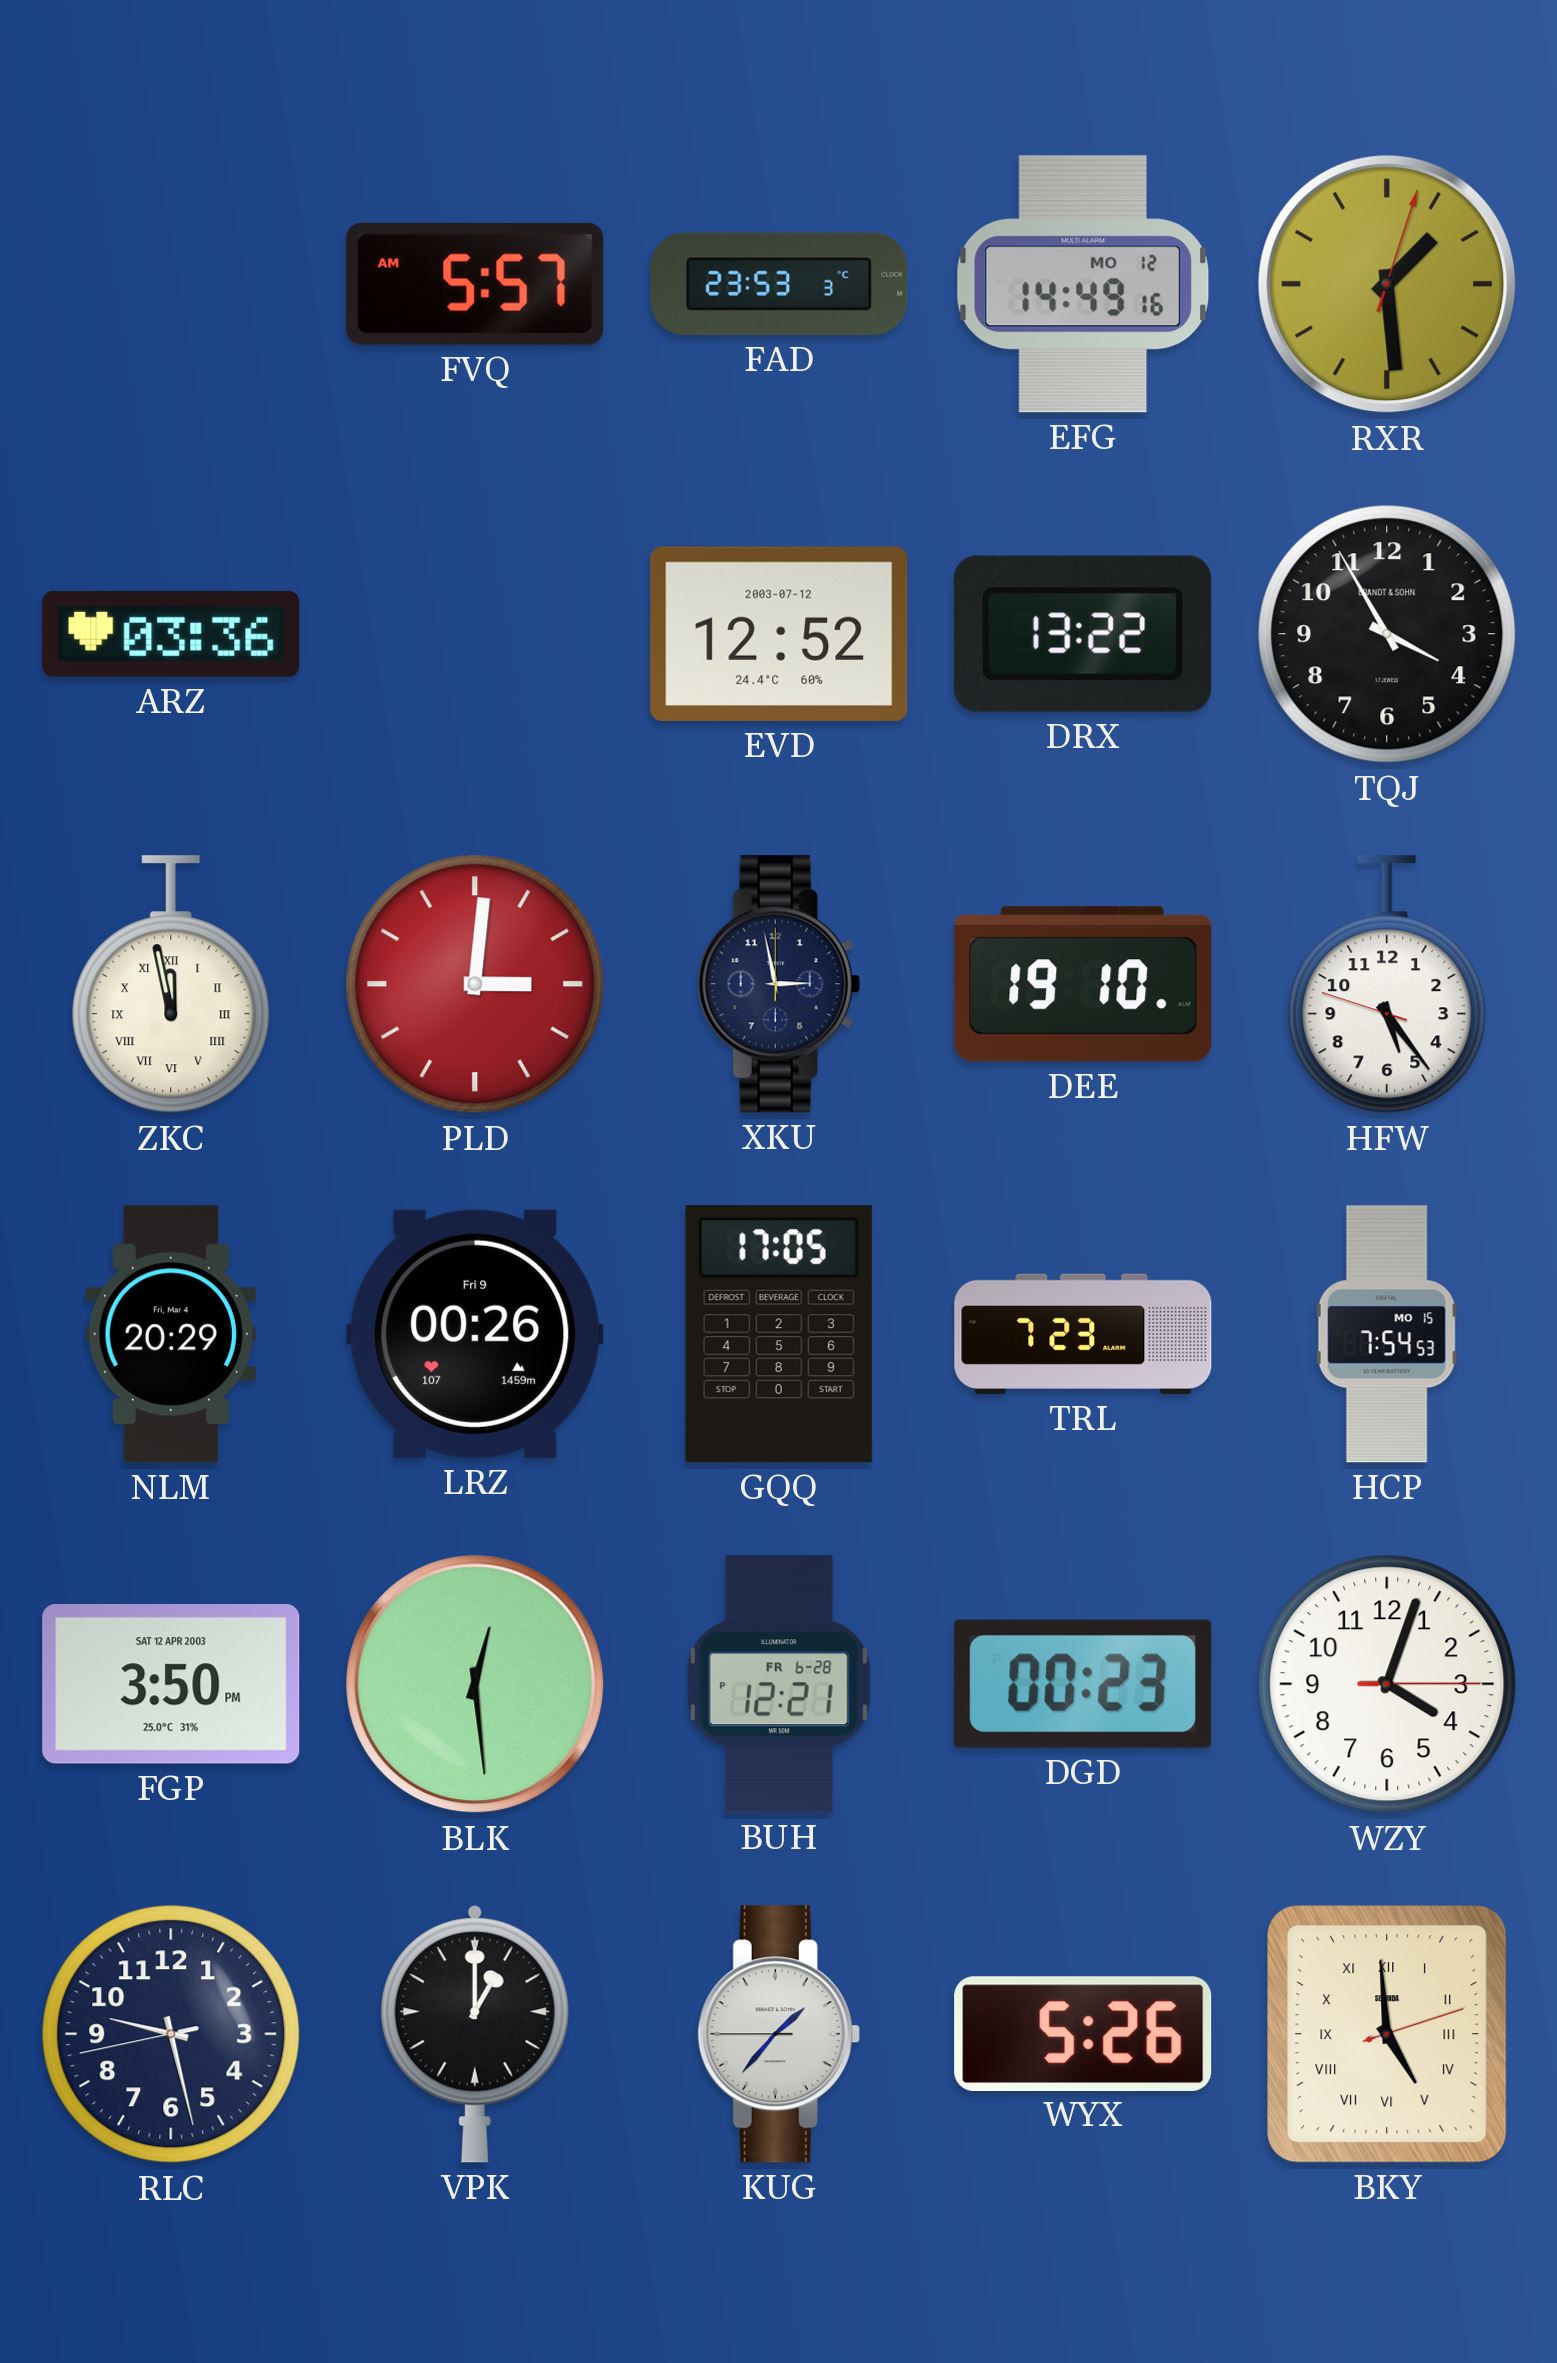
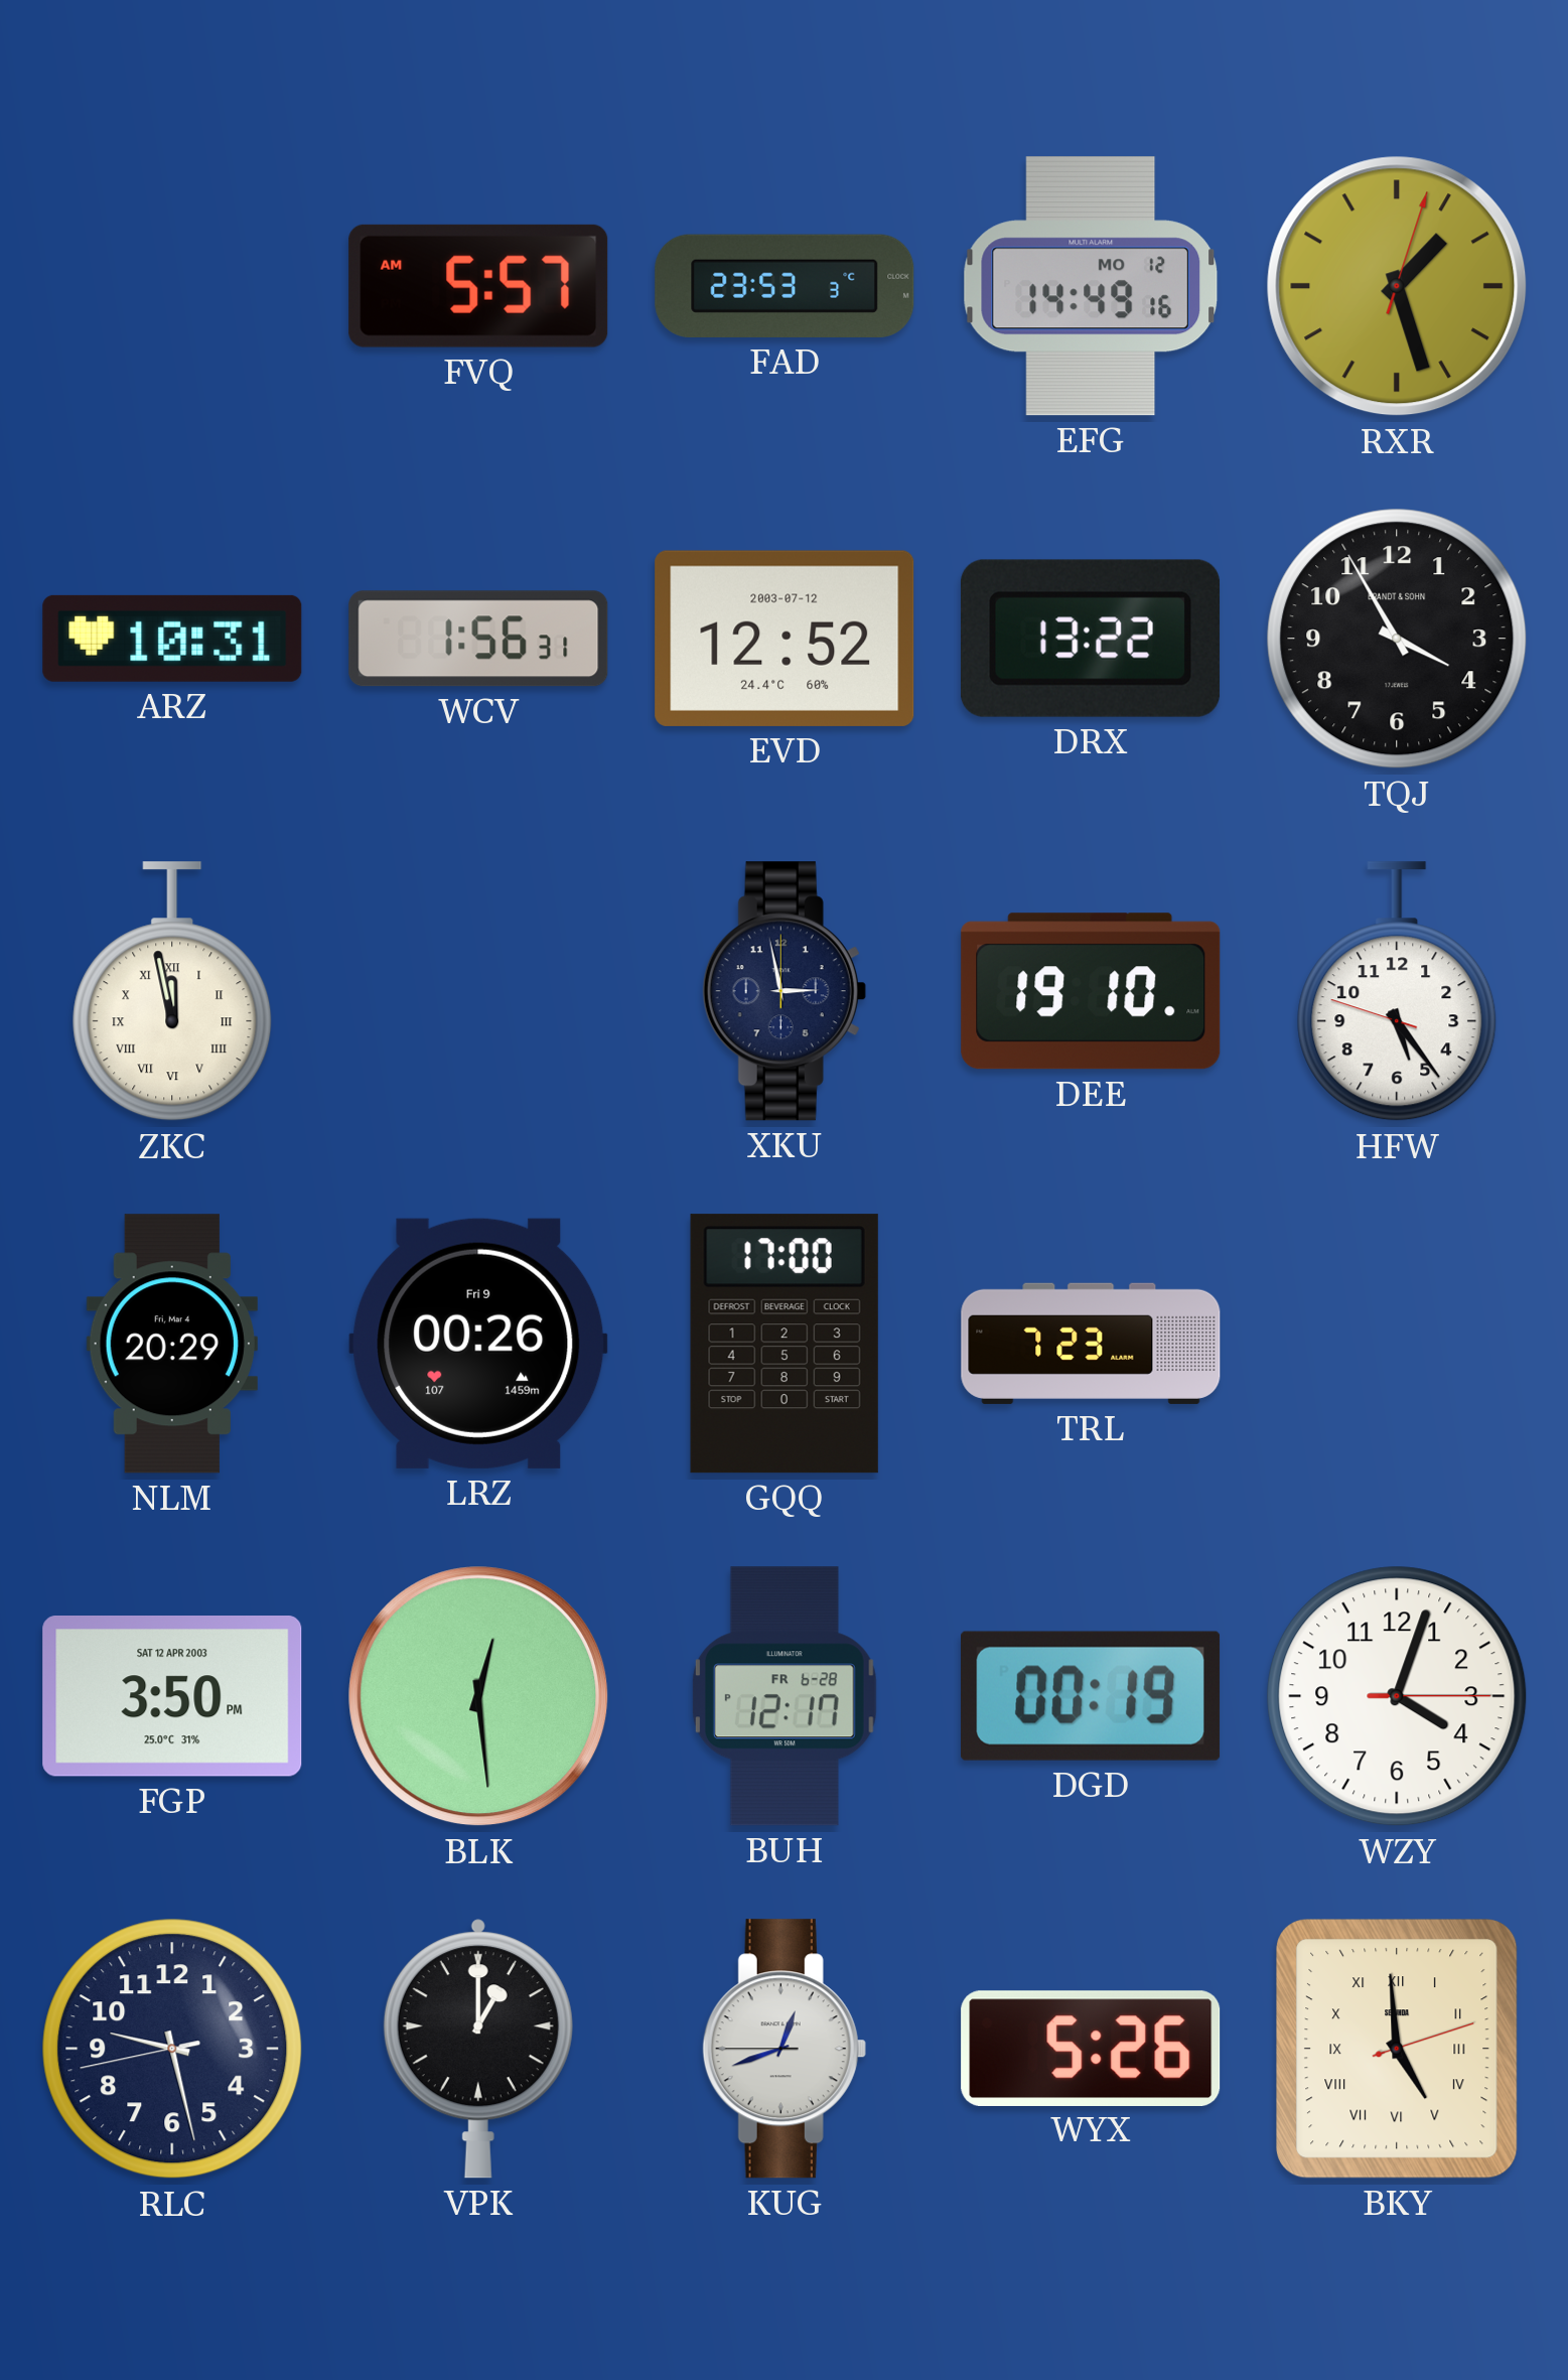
RXR: 1:29 -> 1:27 (1397, 286)
ARZ: 03:36 -> 10:31 (172, 639)
WCV: none -> 1:56 (478, 639)
PLD: 3:01 -> none (475, 984)
GQQ: 17:05 -> 17:00 (785, 1344)
HCP: 7:54 -> none (1387, 1334)
BUH: 12:21 -> 12:17 (785, 1696)
DGD: 00:23 -> 00:19 (1091, 1696)
KUG: 1:36 -> 12:41 (785, 2049)
